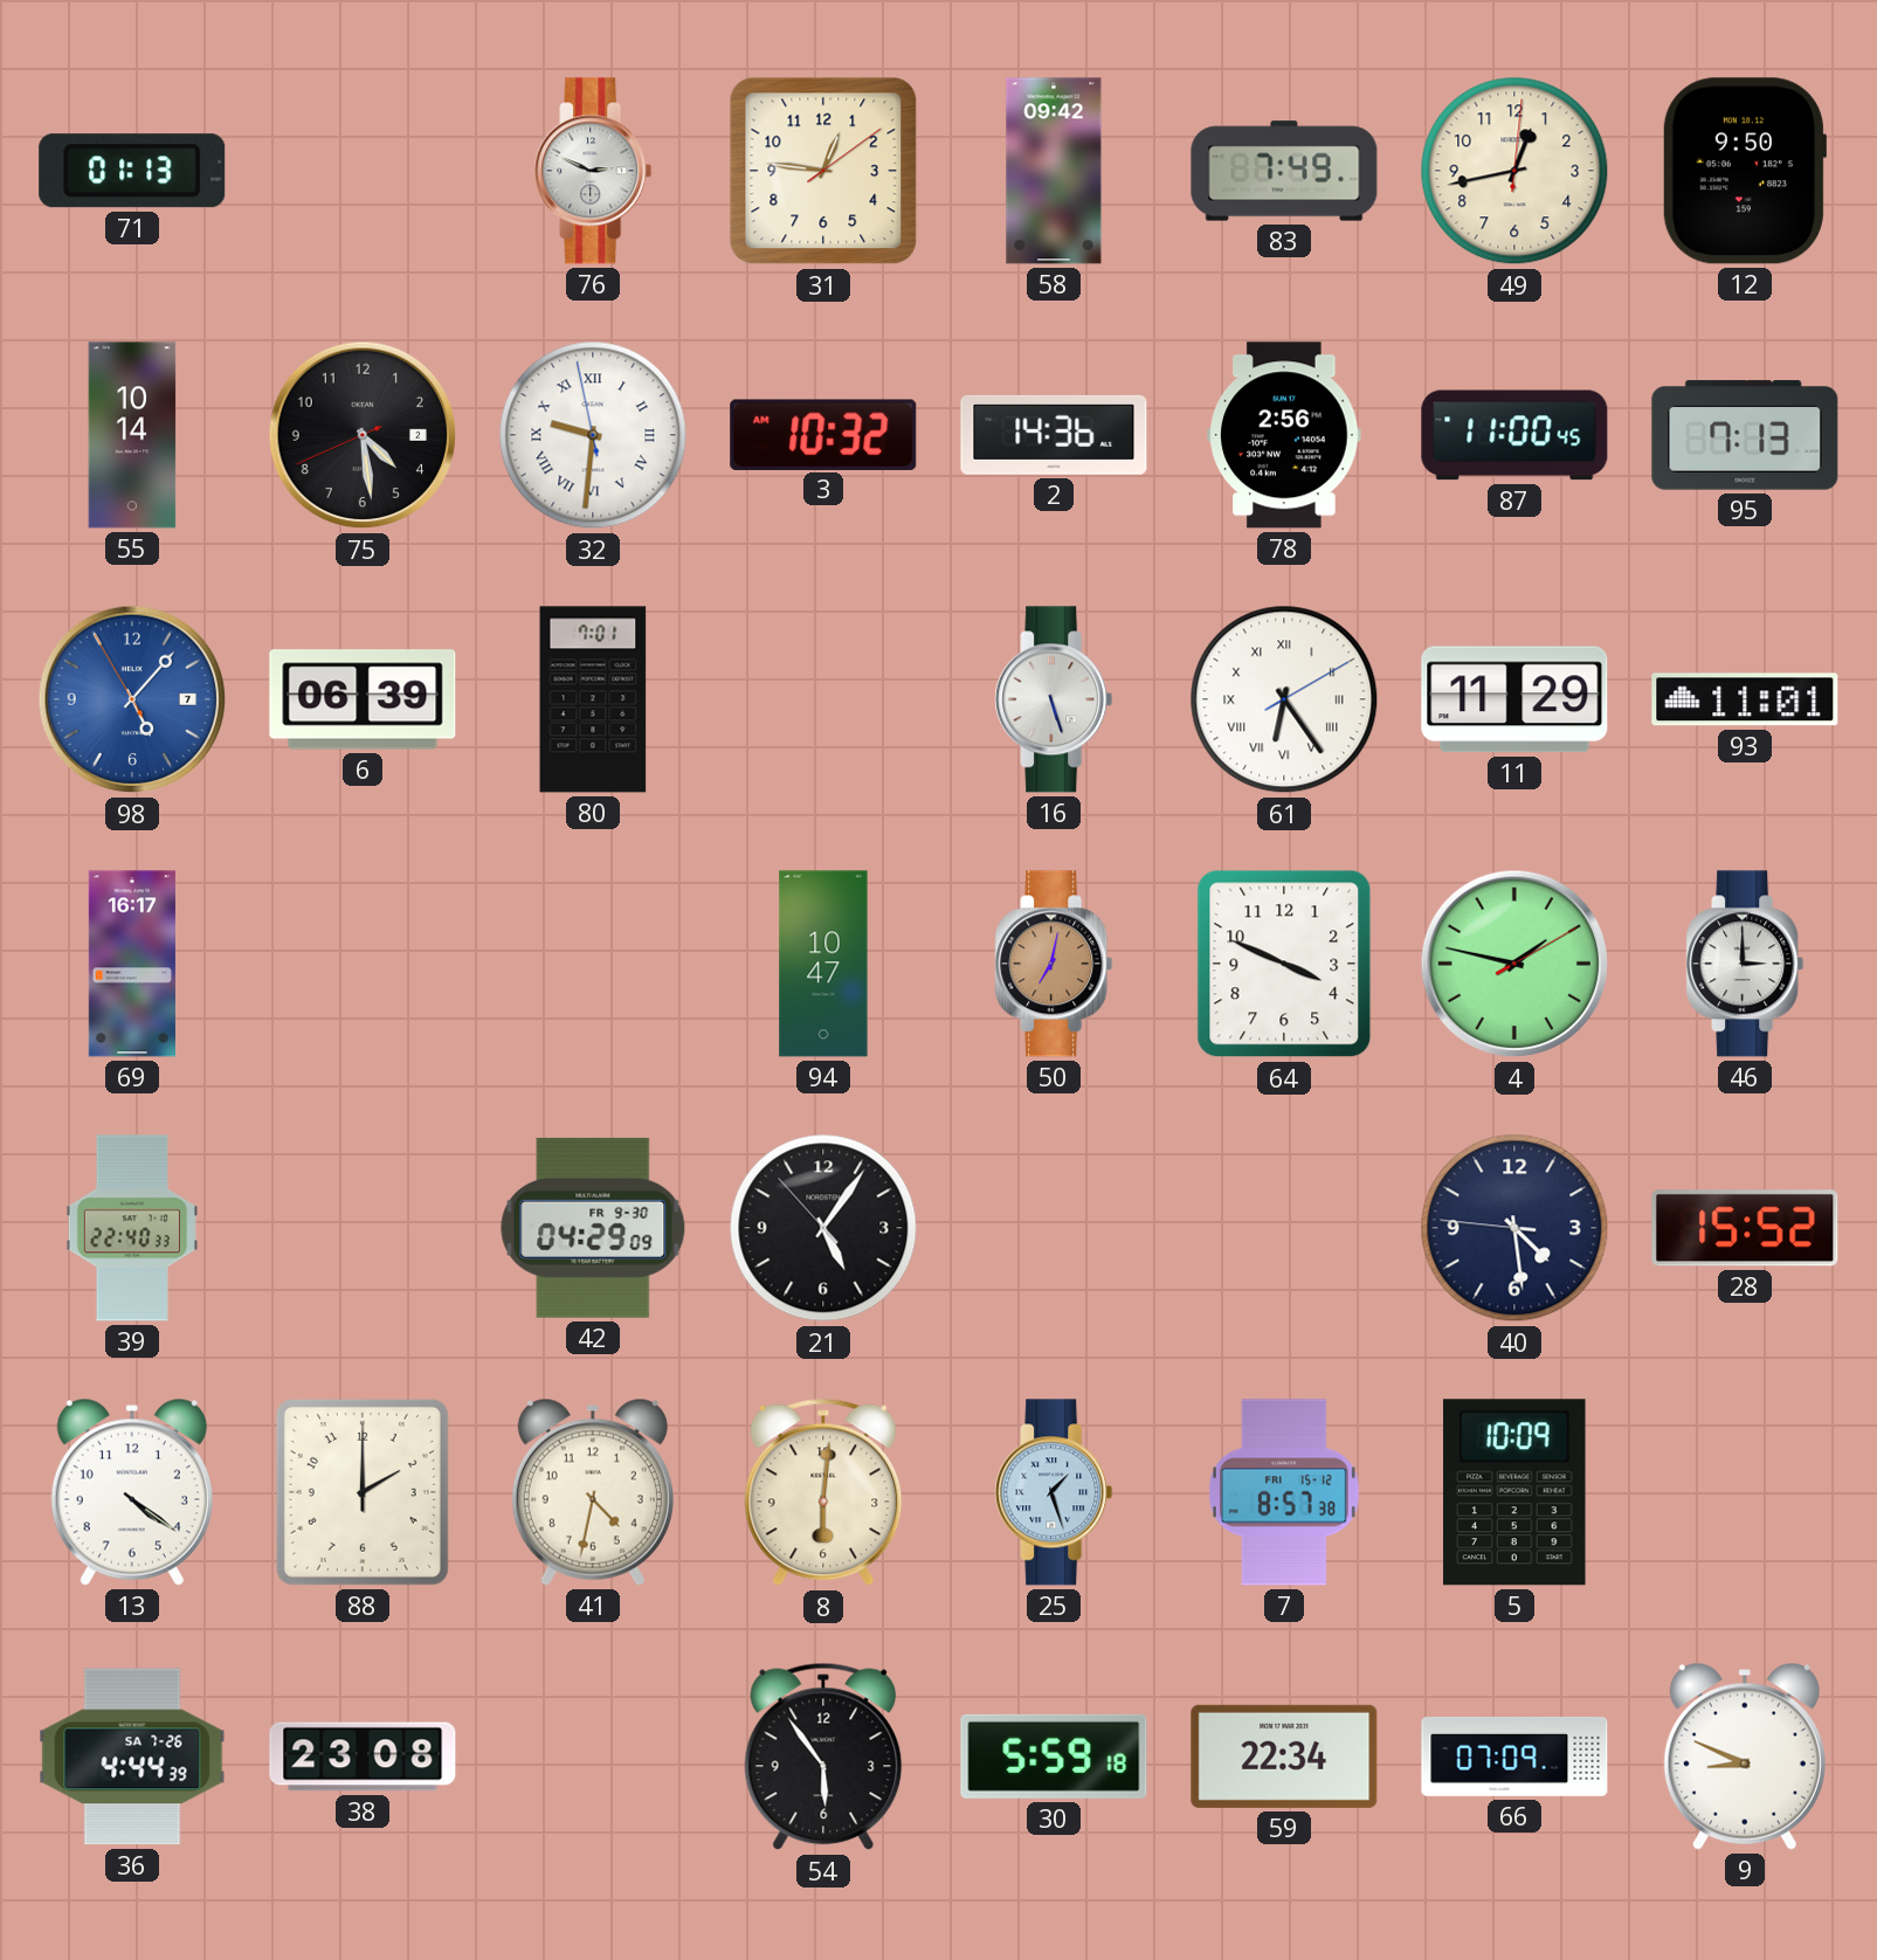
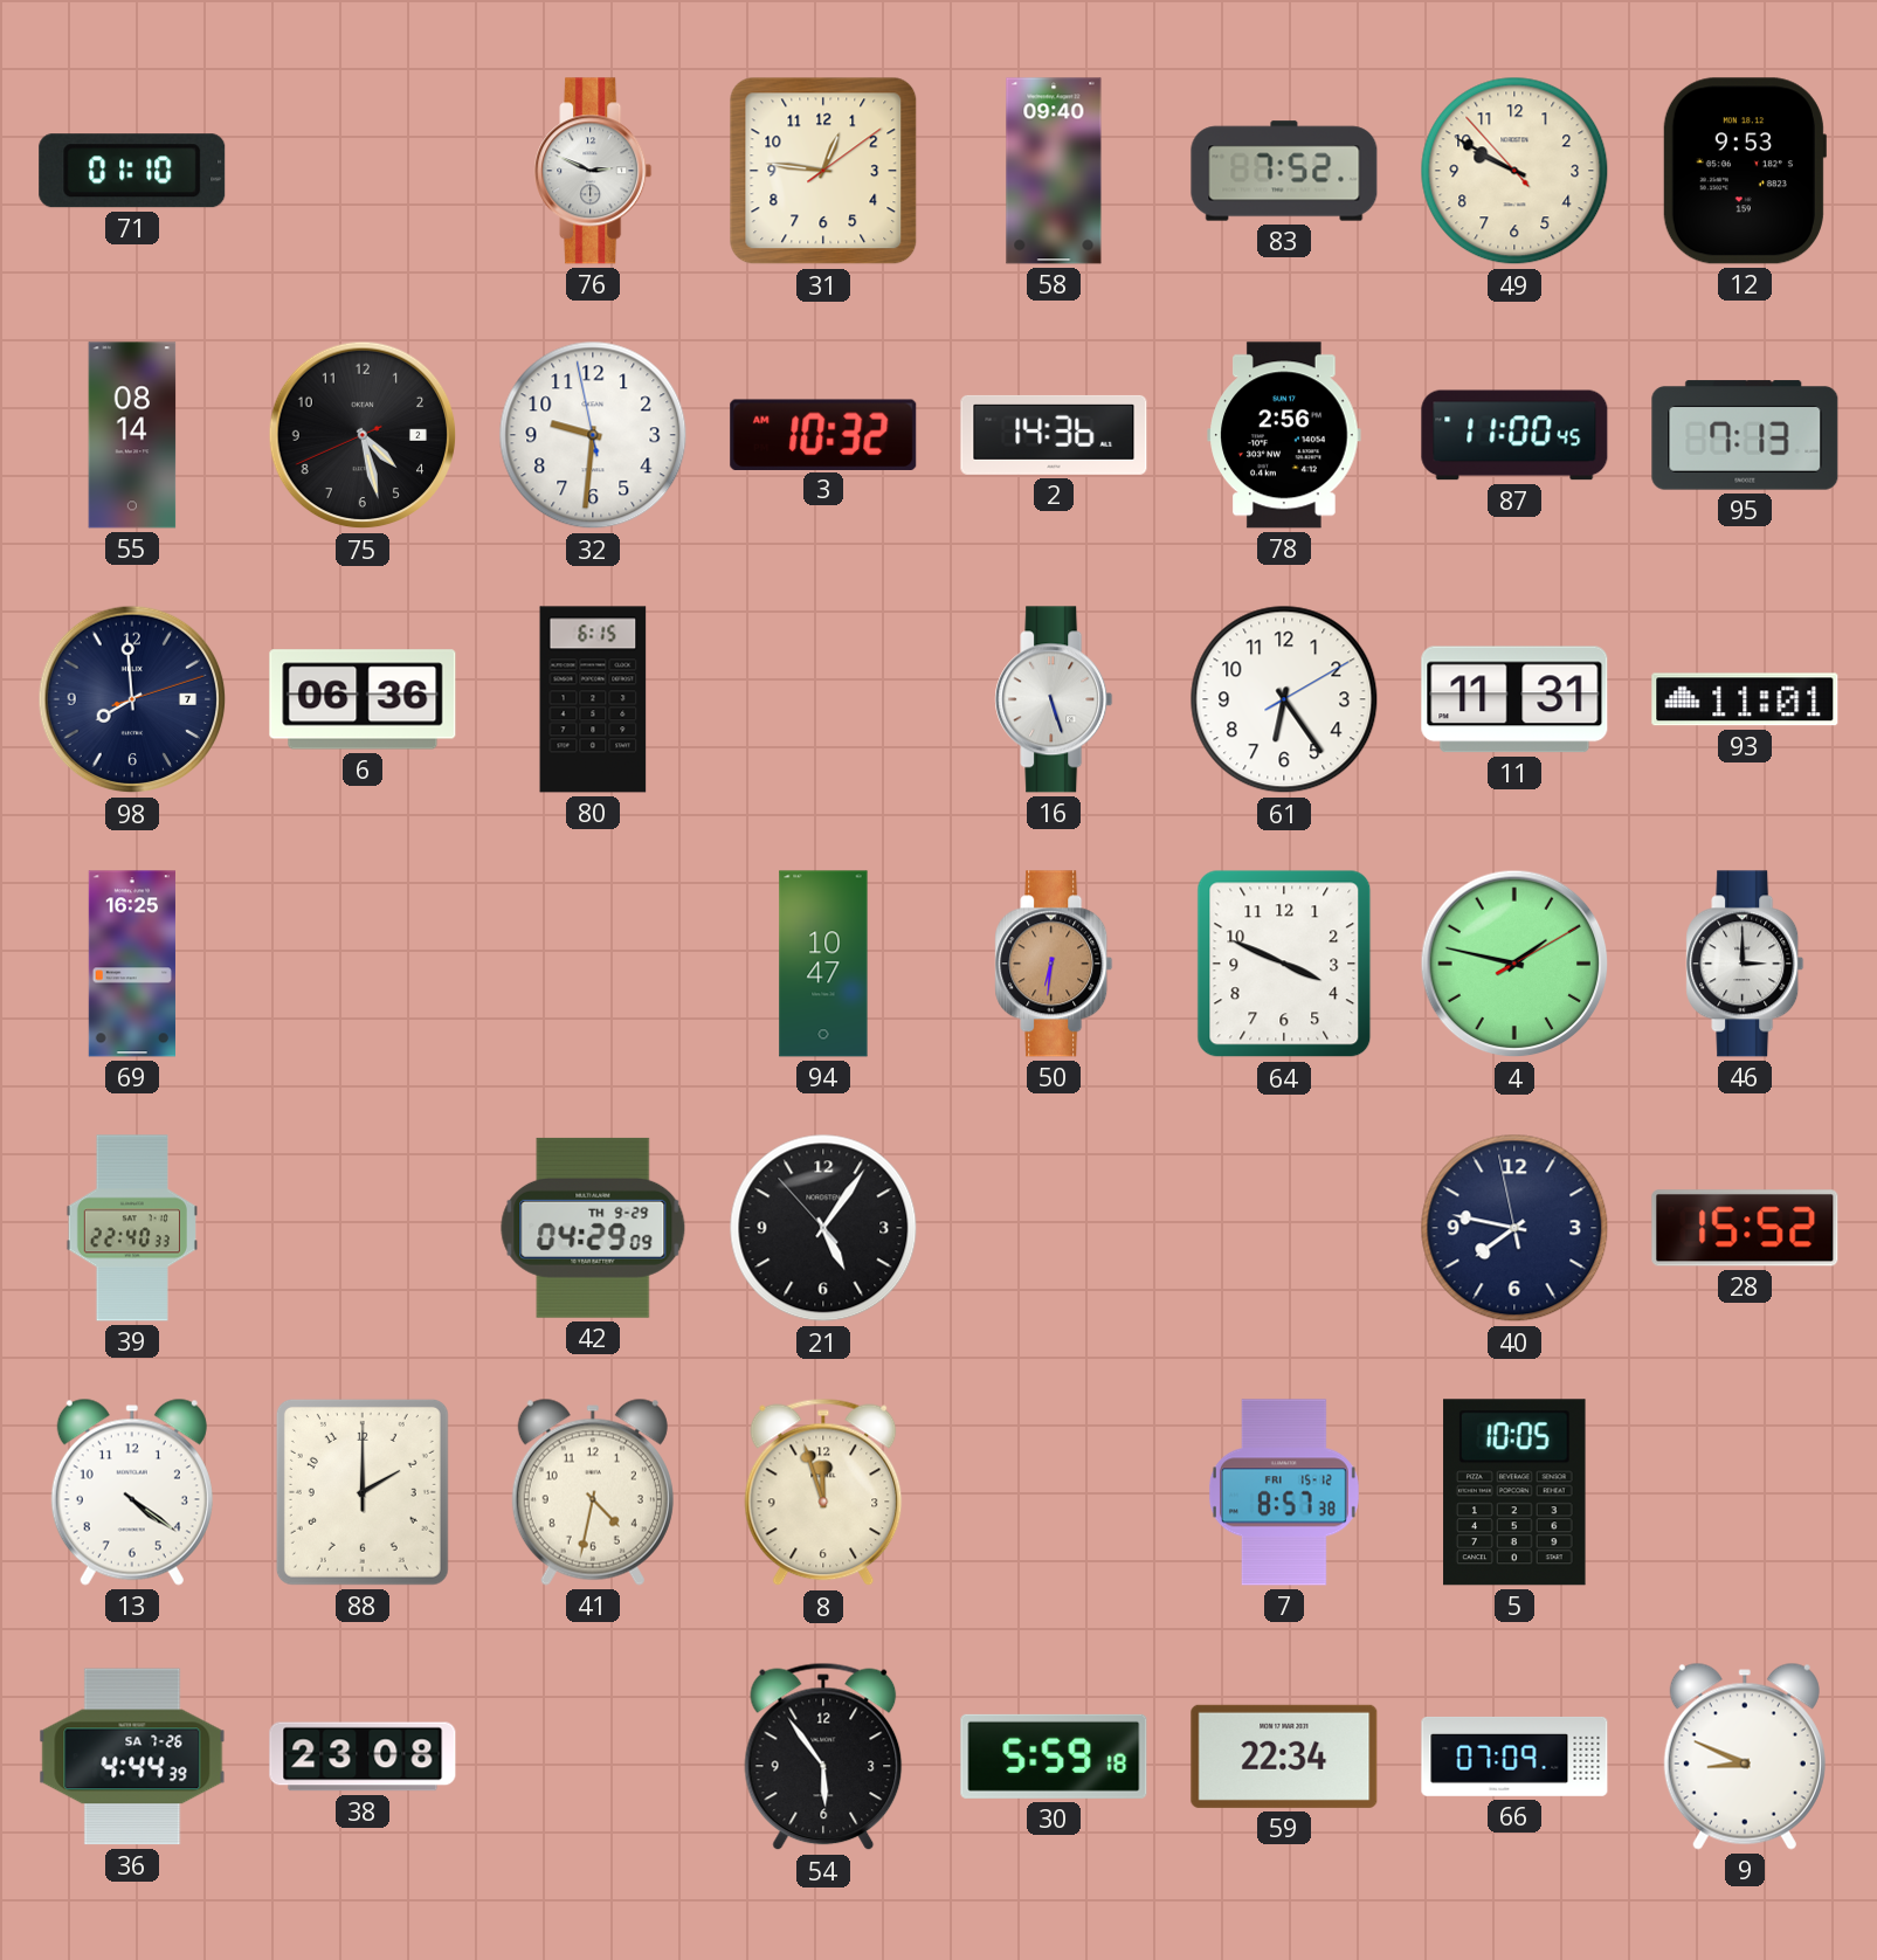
71: 01:13 -> 01:10 (132, 171)
58: 09:42 -> 09:40 (1054, 171)
83: 7:49 -> 7:52 (1284, 171)
49: 12:43 -> 9:49 (1514, 171)
12: 9:50 -> 9:53 (1744, 171)
55: 10:14 -> 08:14 (132, 435)
75: 4:28 -> 4:27 (363, 435)
32 numerals: Roman -> Arabic (593, 435)
98: 5:06 -> 7:59 (132, 699)
98 dial: blue -> navy (132, 699)
6: 06:39 -> 06:36 (363, 699)
80: 7:01 -> 6:15 (593, 699)
61 numerals: Roman -> Arabic (1284, 699)
11: 11:29 -> 11:31 (1514, 699)
69: 16:17 -> 16:25 (132, 964)
50: 7:02 -> 6:31 (1054, 964)
42 date: FR 9-30 -> TH 9-29 (593, 1228)
40: 4:28 -> 7:46 (1514, 1228)
8: 6:01 -> 11:57 (823, 1492)
25: 1:27 -> none (1054, 1492)
5: 10:09 -> 10:05 (1514, 1492)
